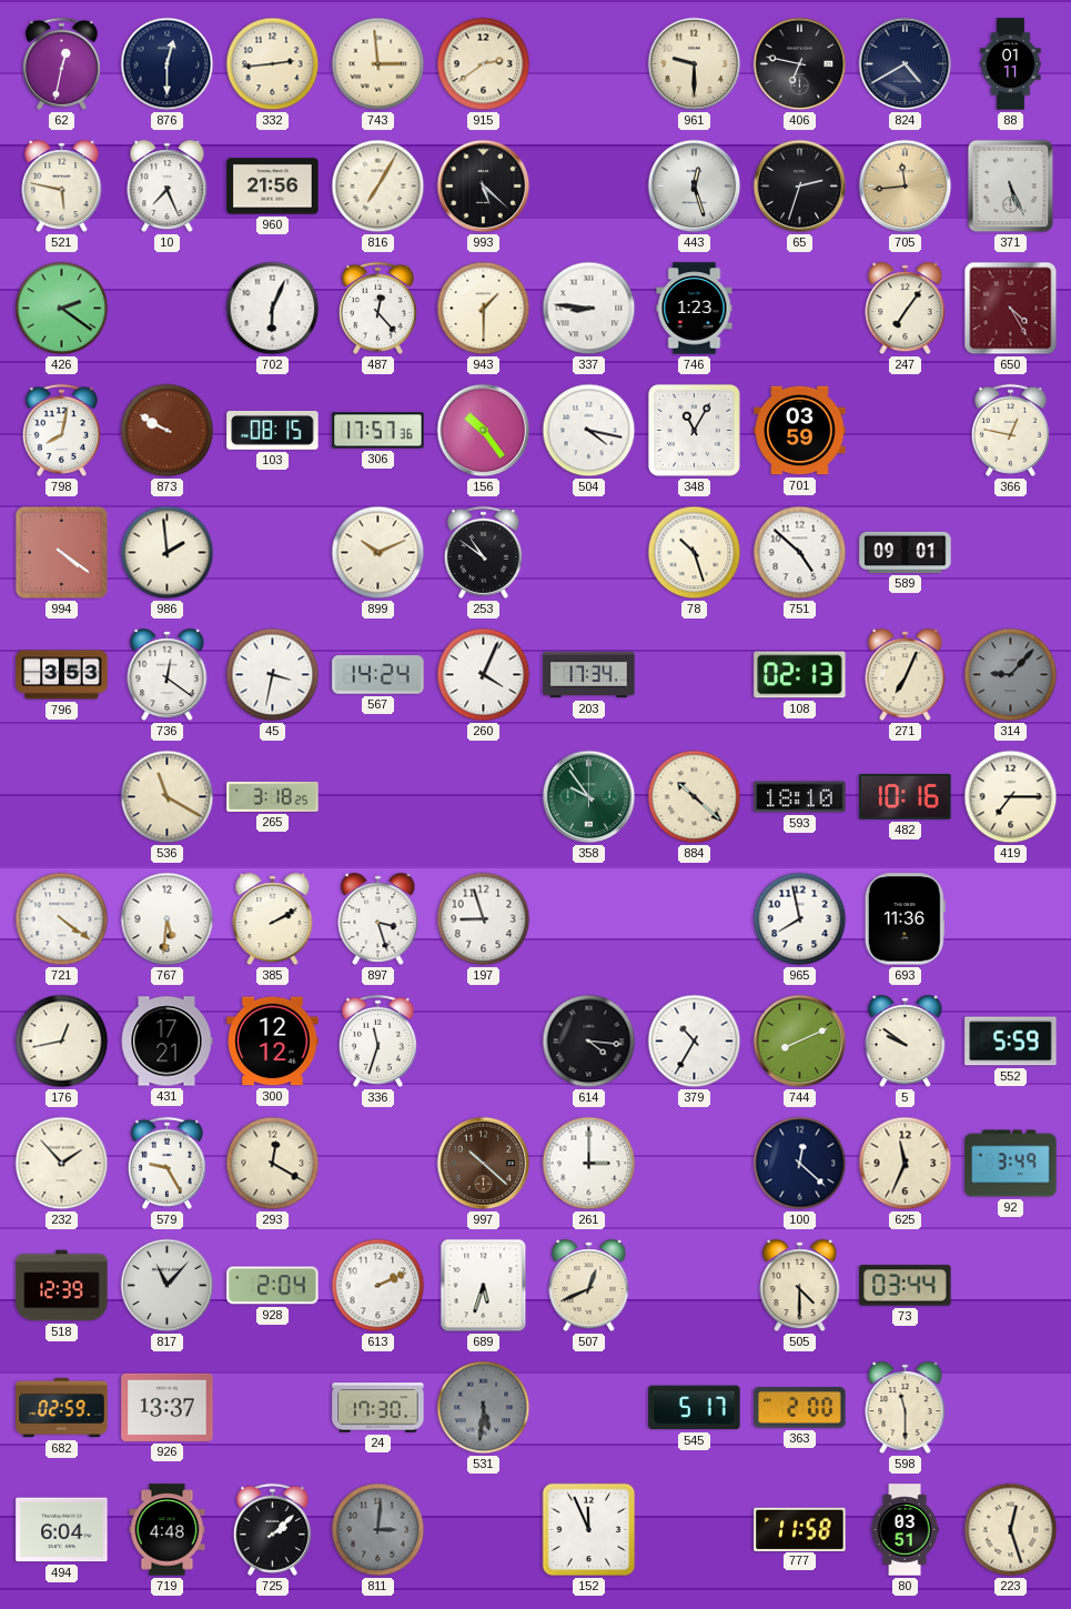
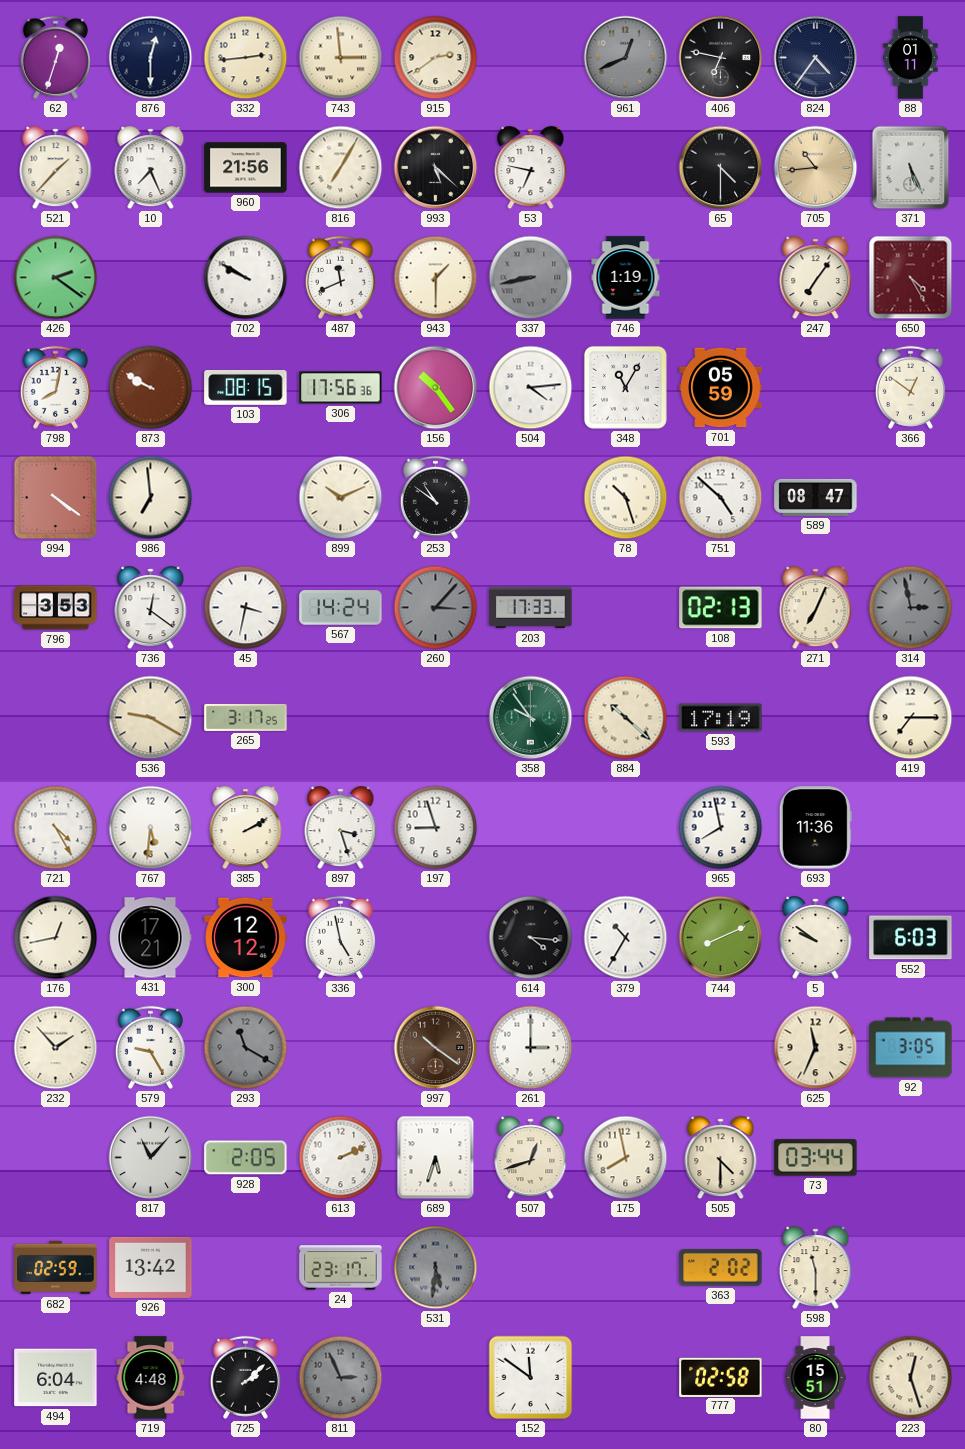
62: 12:32 -> 12:33 (55, 57)
961: 9:30 -> 12:41 (626, 58)
961 dial: cream -> grey (626, 58)
824: 4:40 -> 4:36 (816, 58)
521: 5:47 -> 1:37 (56, 168)
53: none -> 6:47 (531, 168)
443: 12:27 -> none (695, 187)
65: 2:33 -> 4:30 (721, 168)
705: 11:44 -> 10:44 (816, 168)
702: 6:04 -> 9:50 (246, 278)
487: 12:23 -> 11:41 (340, 277)
337: 8:46 -> 8:43 (531, 278)
337 dial: white -> grey (531, 278)
746: 1:23 -> 1:19 (626, 278)
306: 17:57 -> 17:56 (341, 388)
504: 4:17 -> 4:14 (531, 388)
701: 03:59 -> 05:59 (721, 388)
366: 12:47 -> 12:51 (910, 387)
986: 1:59 -> 6:59 (151, 498)
589: 09:01 -> 08:47 (816, 497)
260: 4:04 -> 3:07 (436, 608)
260 dial: white -> grey (436, 608)
203: 17:34 -> 17:33 (531, 608)
314: 9:07 -> 2:58 (911, 608)
536: 11:20 -> 9:20 (151, 718)
265: 3:18 -> 3:17 (246, 717)
593: 18:10 -> 17:19 (721, 718)
482: 10:16 -> none (906, 797)
721: 4:21 -> 4:25 (56, 828)
336: 11:33 -> 4:58 (340, 937)
552: 5:59 -> 6:03 (911, 938)
293: 12:20 -> 11:20 (246, 1048)
293 dial: cream -> grey (246, 1048)
997: 10:22 -> 10:21 (436, 1048)
100: 12:22 -> none (800, 1164)
92: 3:49 -> 3:05 (911, 1048)
518: 12:39 -> none (62, 1286)
928: 2:04 -> 2:05 (246, 1158)
507: 12:41 -> 12:42 (531, 1158)
175: none -> 7:58 (626, 1158)
926: 13:37 -> 13:42 (151, 1267)
24: 17:30 -> 23:17 (341, 1268)
545: 5:17 -> none (695, 1408)
363: 2:00 -> 2:02 (721, 1268)
811: 3:01 -> 2:56 (341, 1378)
152: 11:56 -> 11:51 (531, 1378)
777: 11:58 -> 02:58 (721, 1377)
80: 03:51 -> 15:51 (815, 1378)
